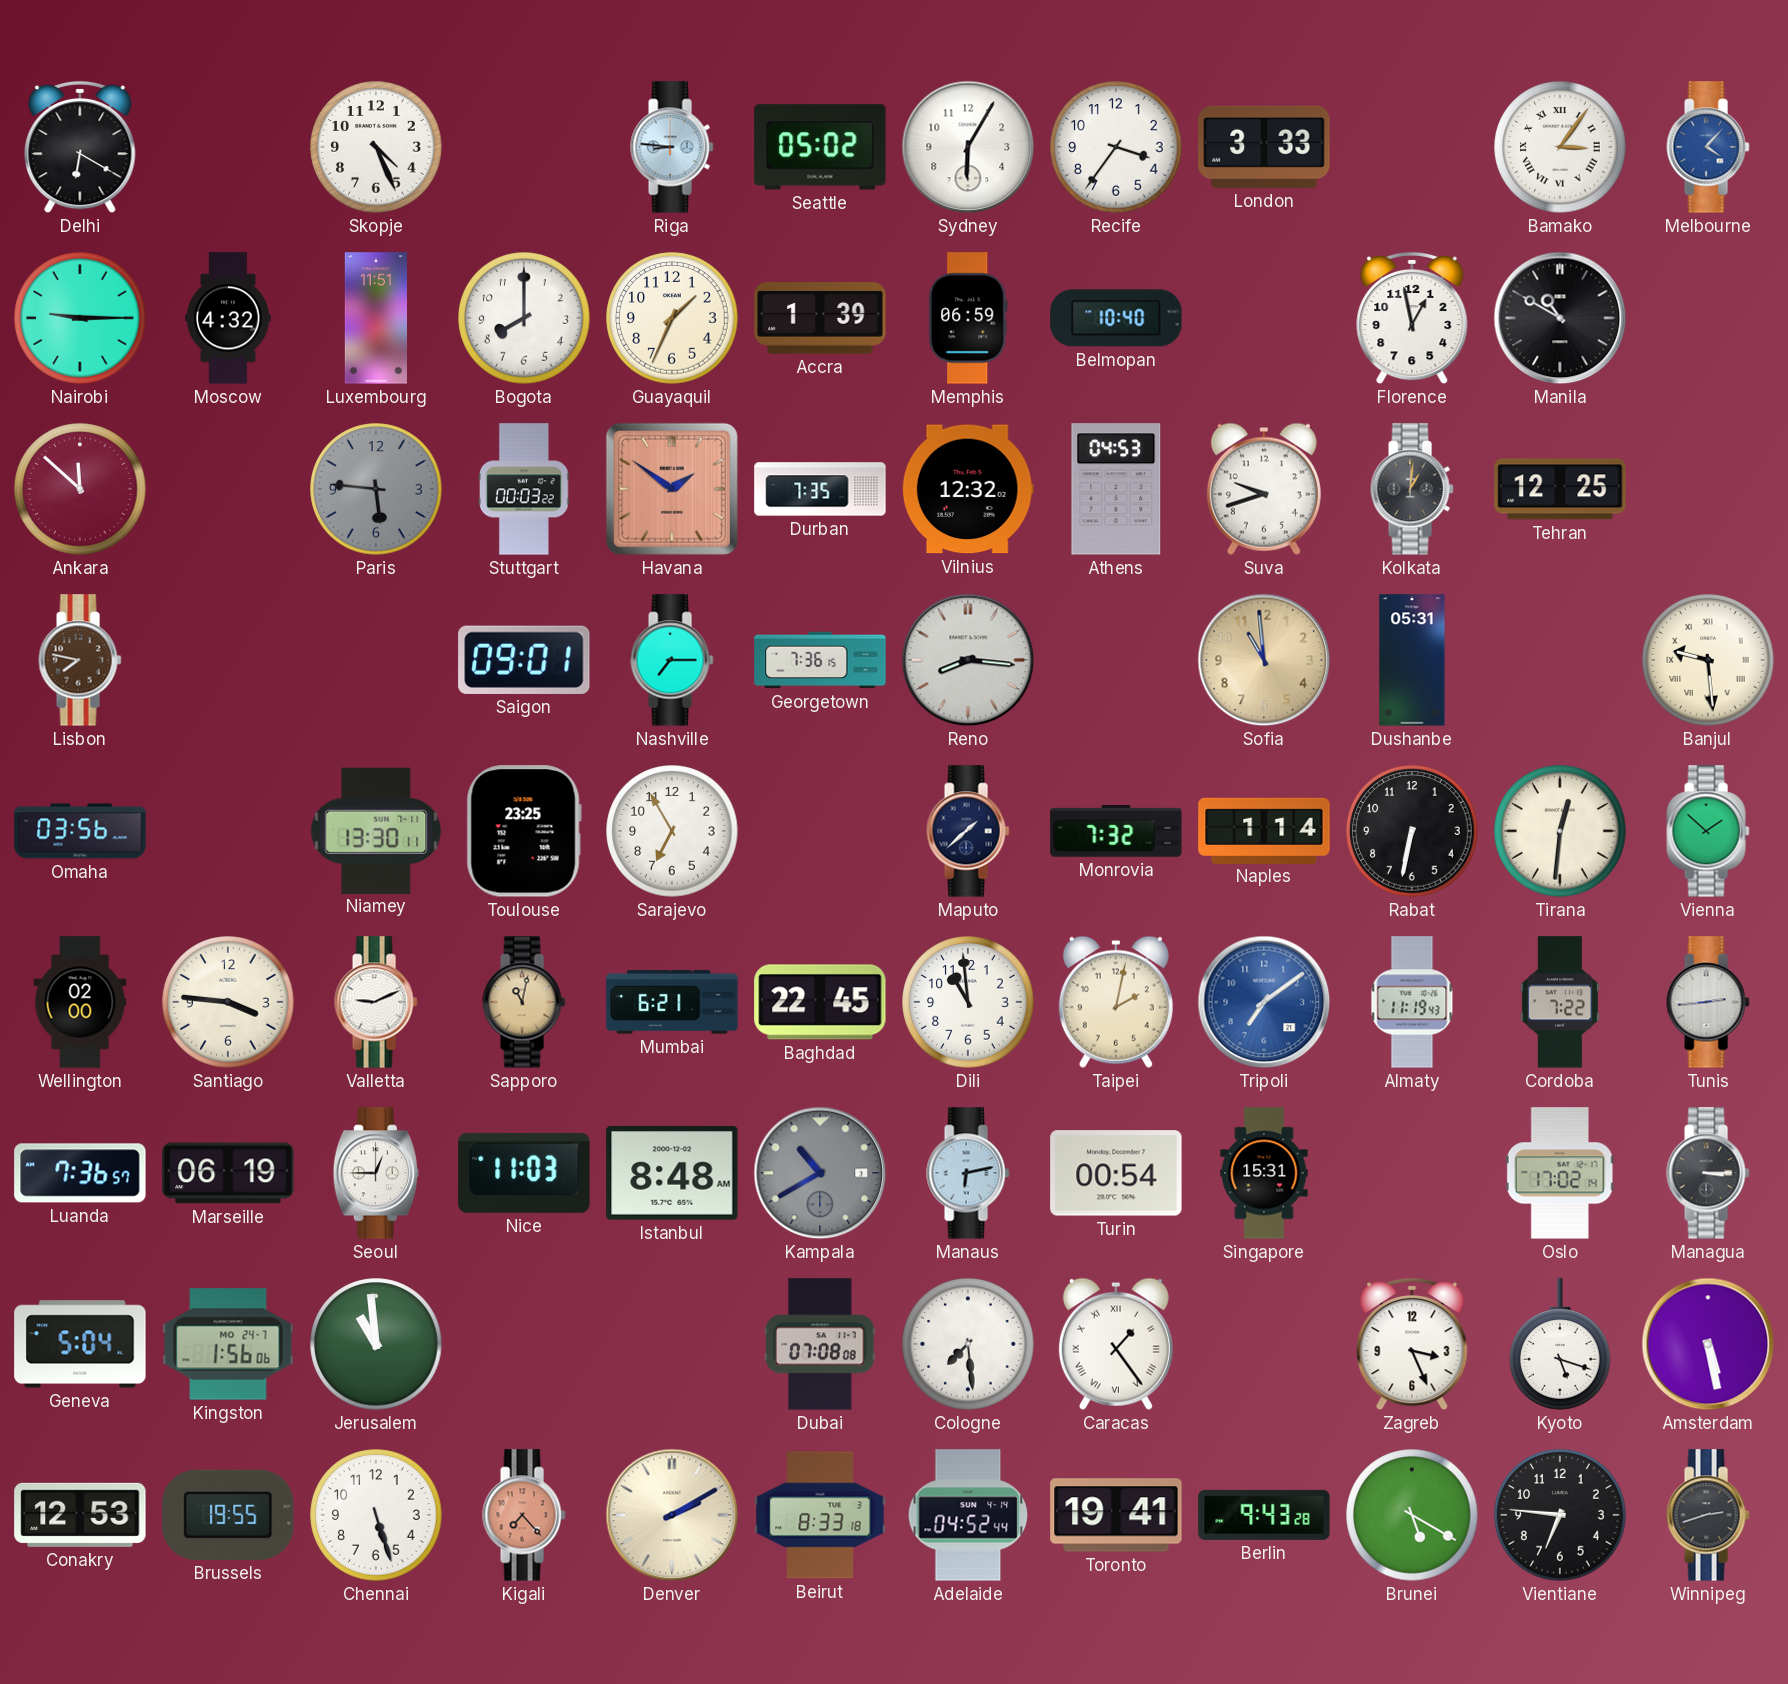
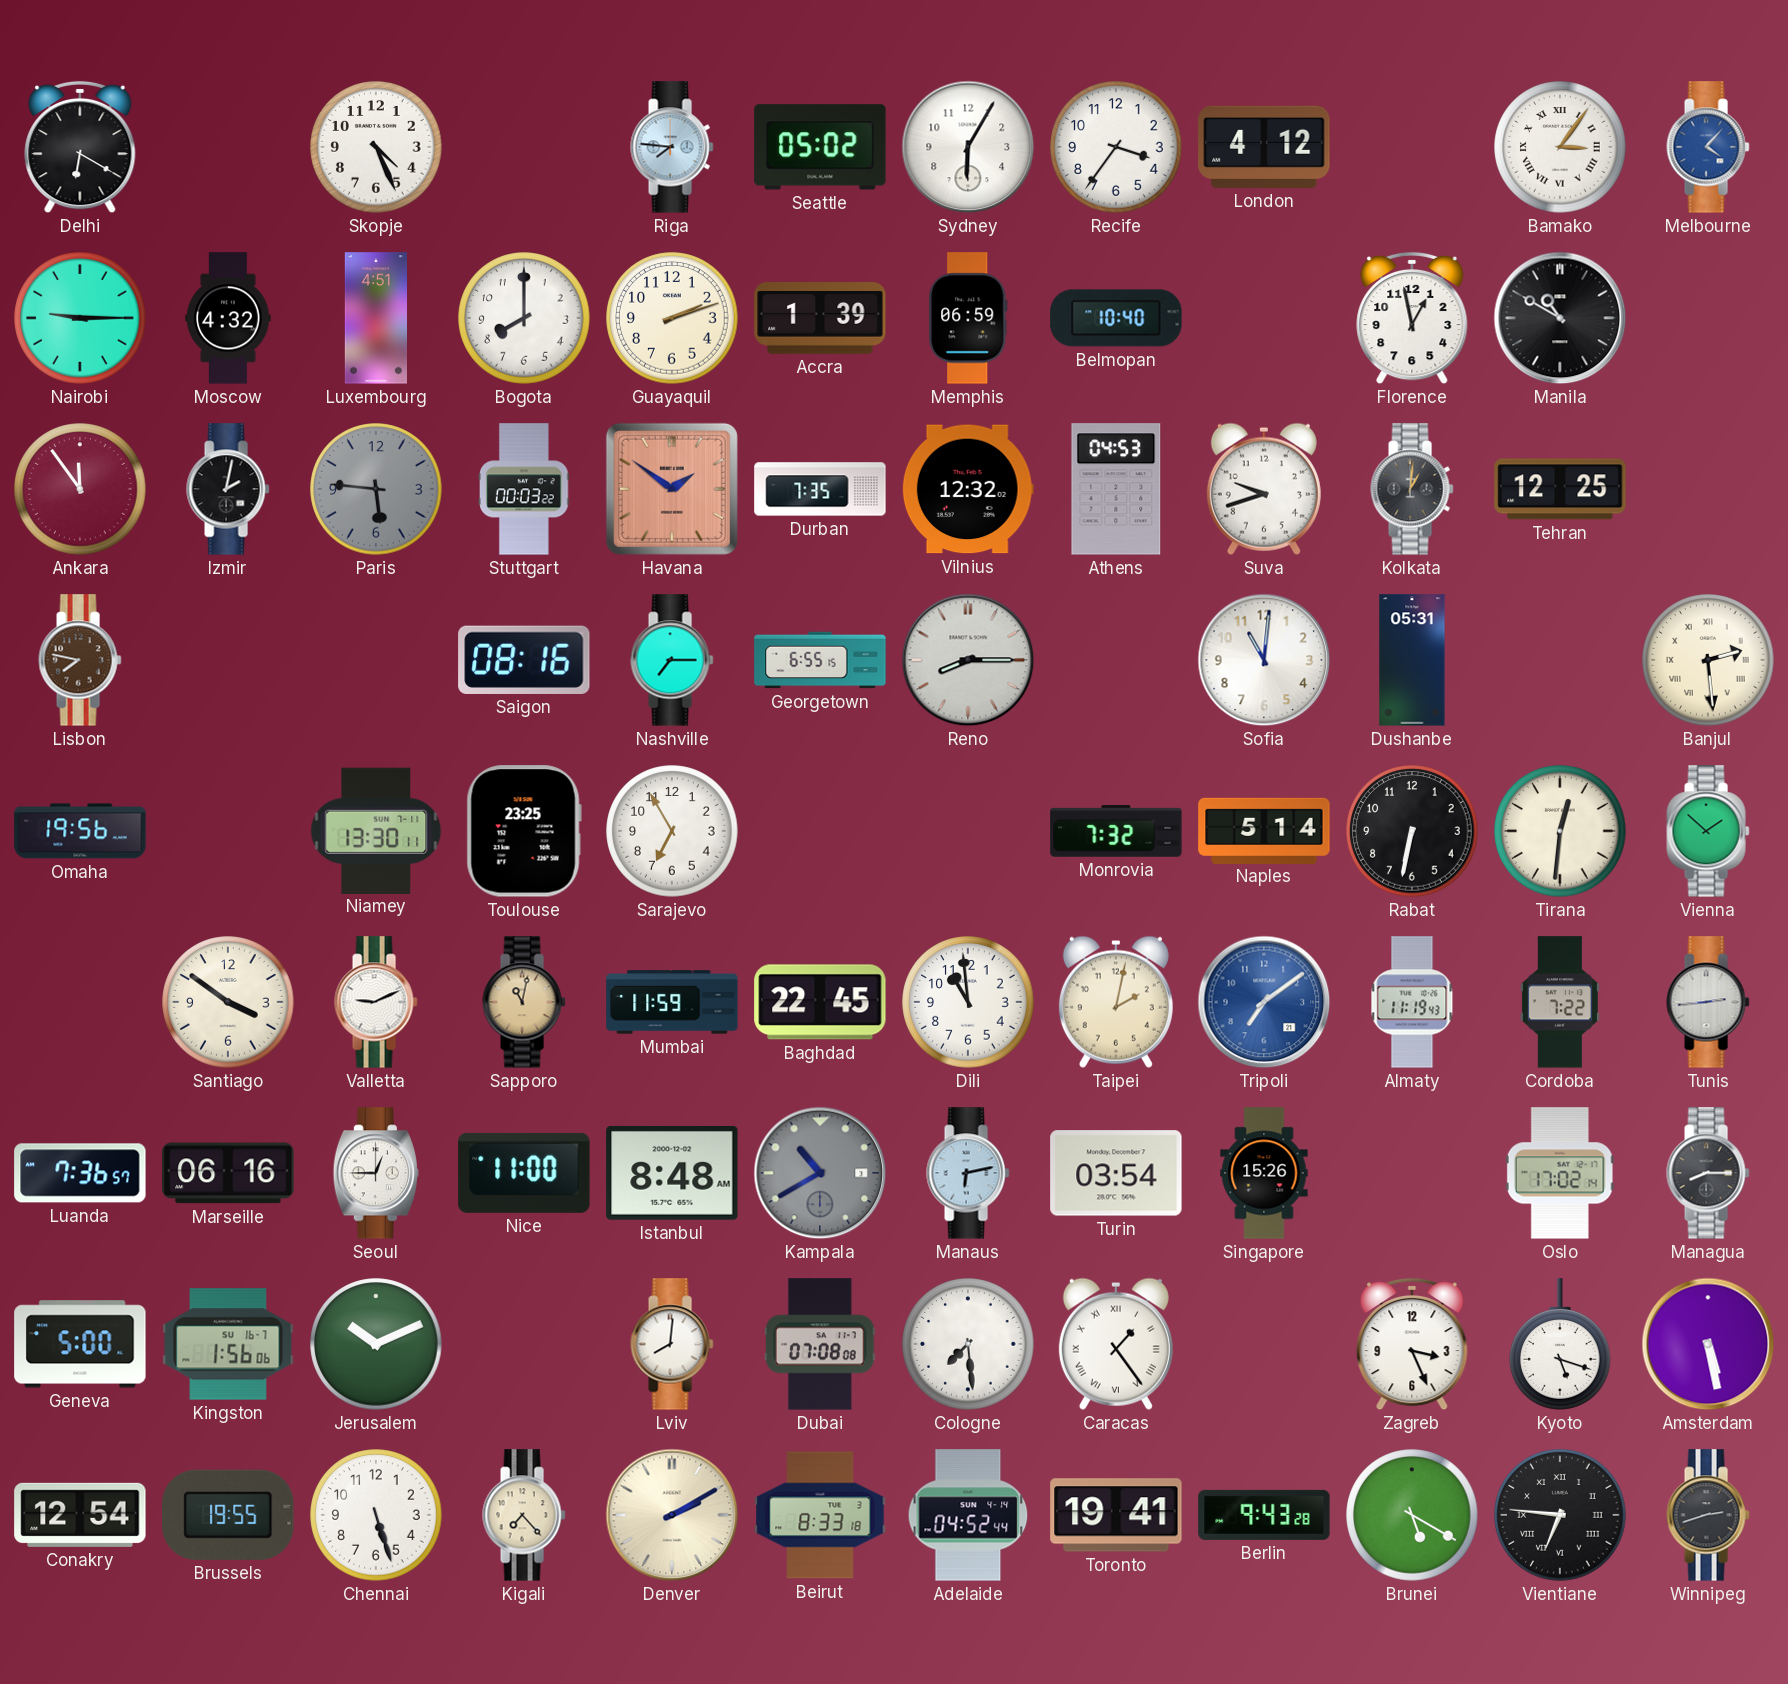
Riga: 8:46 -> 7:46 (672, 147)
London: 3:33 -> 4:12 (1264, 147)
Luxembourg: 11:51 -> 4:51 (375, 318)
Guayaquil: 1:34 -> 2:12 (672, 318)
Ankara: 11:52 -> 11:54 (80, 489)
Izmir: none -> 2:02 (228, 489)
Saigon: 09:01 -> 08:16 (524, 660)
Georgetown: 7:36 -> 6:55 (820, 660)
Reno: 8:16 -> 8:15 (968, 660)
Sofia: 10:59 -> 11:01 (1264, 660)
Sofia dial: champagne -> white (1264, 660)
Banjul: 9:29 -> 2:29 (1708, 660)
Omaha: 03:56 -> 19:56 (80, 831)
Maputo: 1:38 -> none (968, 831)
Naples: 1:14 -> 5:14 (1264, 830)
Wellington: 02:00 -> none (80, 1002)
Santiago: 3:46 -> 3:51 (228, 1002)
Mumbai: 6:21 -> 11:59 (672, 1002)
Marseille: 06:19 -> 06:16 (228, 1173)
Nice: 11:03 -> 11:00 (524, 1173)
Turin: 00:54 -> 03:54 (1116, 1173)
Singapore: 15:31 -> 15:26 (1264, 1173)
Managua: 3:15 -> 8:15 (1708, 1173)
Geneva: 5:04 -> 5:00 (80, 1344)
Kingston date: MO 24-7 -> SU 16-7 (228, 1344)
Jerusalem: 10:59 -> 10:11 (376, 1344)
Lviv: none -> 8:01 (672, 1344)
Conakry: 12:53 -> 12:54 (80, 1515)
Kigali dial: salmon -> cream (524, 1515)
Vientiane numerals: Arabic -> Roman (1560, 1515)
